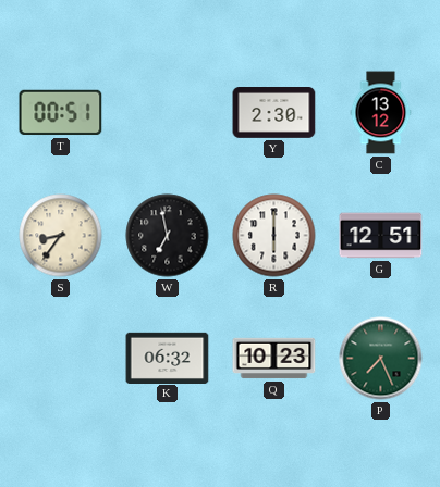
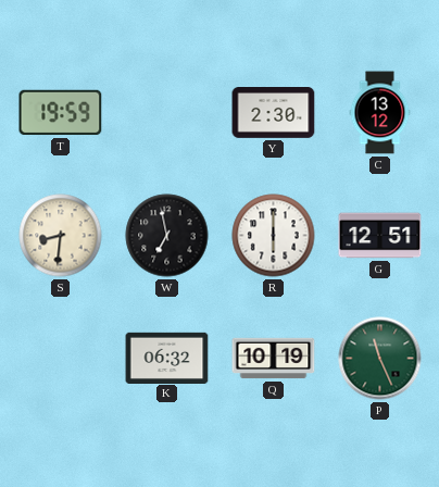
T: 00:51 -> 19:59 (61, 113)
S: 8:36 -> 8:31 (61, 236)
Q: 10:23 -> 10:19 (274, 359)
P: 7:26 -> 11:26 (380, 359)
